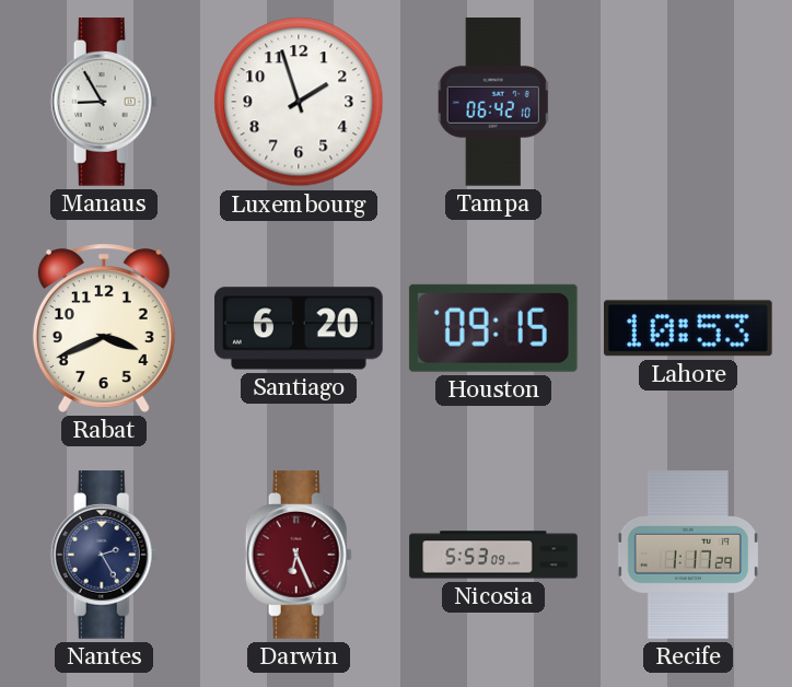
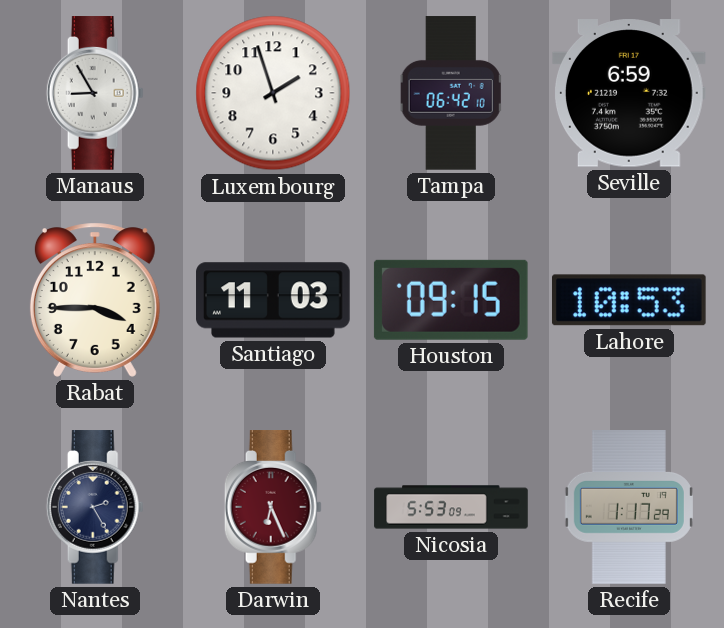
Seville: none -> 6:59 (629, 93)
Rabat: 3:41 -> 3:45 (95, 300)
Santiago: 6:20 -> 11:03 (273, 300)
